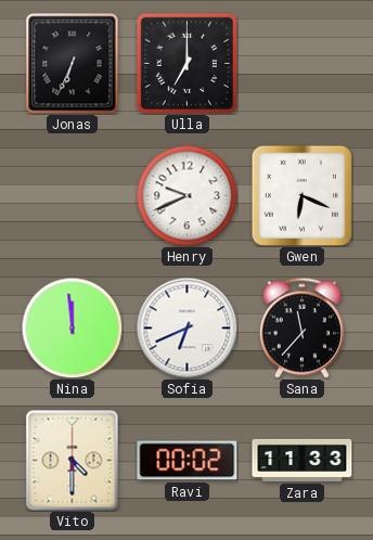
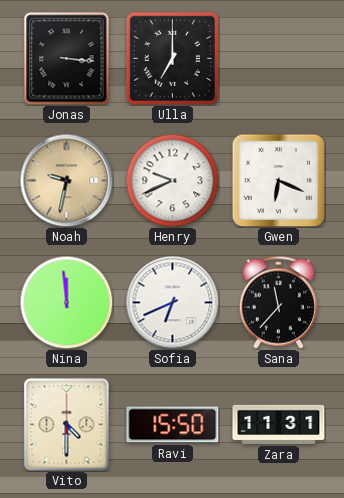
Jonas: 6:34 -> 3:16 (67, 59)
Noah: none -> 9:32 (66, 180)
Ravi: 00:02 -> 15:50 (173, 425)
Zara: 11:33 -> 11:31 (279, 424)
